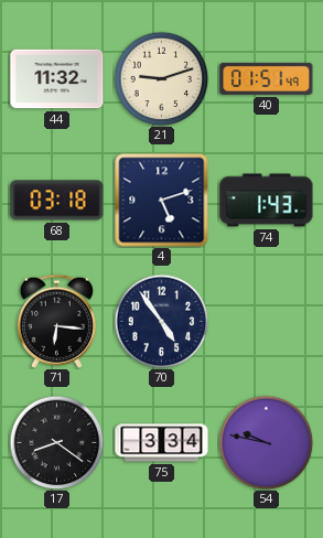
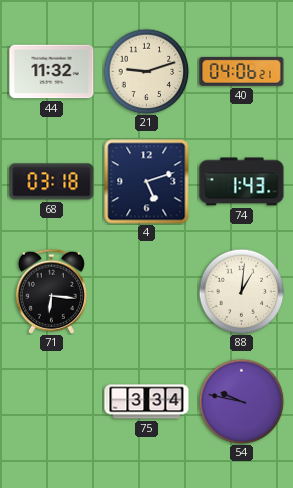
40: 01:51 -> 04:06 (242, 71)
70: 4:54 -> none (161, 321)
88: none -> 1:01 (241, 291)
17: 8:21 -> none (56, 442)
